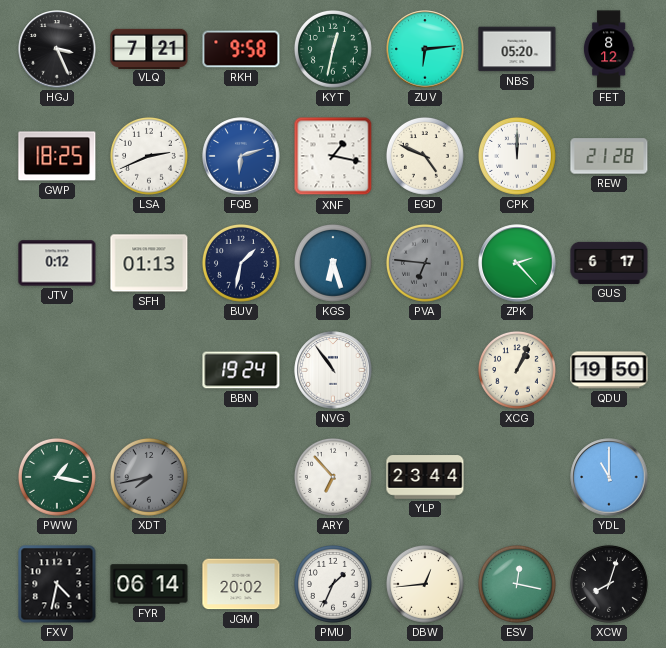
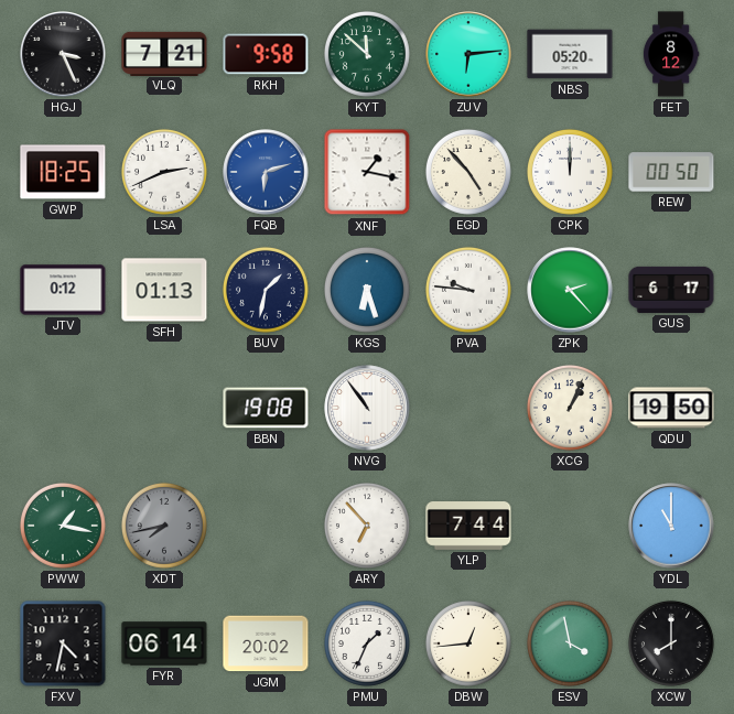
KYT: 12:32 -> 11:52 (367, 54)
EGD: 4:49 -> 4:53 (468, 172)
REW: 21:28 -> 00:50 (671, 172)
PVA: 6:46 -> 9:46 (468, 290)
PVA dial: grey -> white (468, 290)
BBN: 19:24 -> 19:08 (266, 408)
YLP: 23:44 -> 7:44 (468, 526)
ESV: 12:17 -> 3:58 (570, 643)
XCW: 8:03 -> 8:00 (671, 643)
